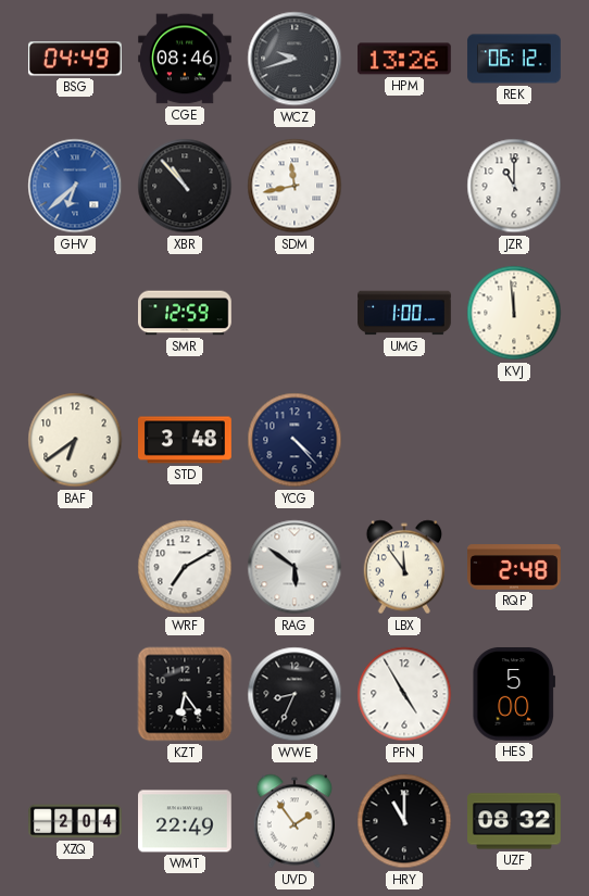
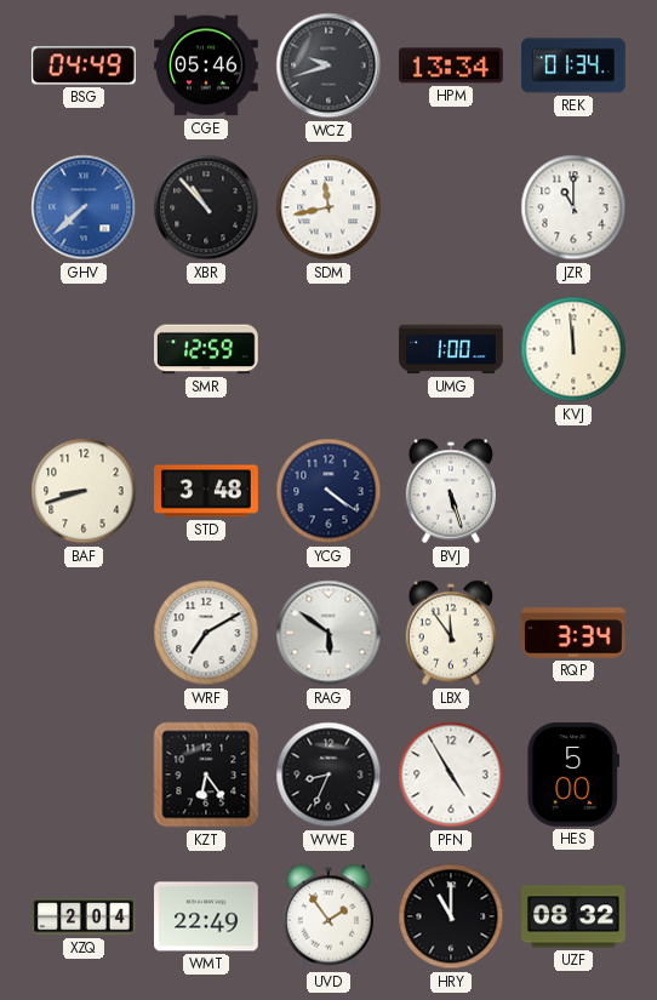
CGE: 08:46 -> 05:46 (207, 65)
HPM: 13:26 -> 13:34 (451, 65)
REK: 06:12 -> 01:34 (573, 65)
GHV: 6:38 -> 7:38 (84, 207)
BAF: 6:39 -> 8:42 (84, 491)
YCG: 4:23 -> 4:21 (328, 491)
BVJ: none -> 5:27 (450, 491)
RQP: 2:48 -> 3:34 (573, 633)
